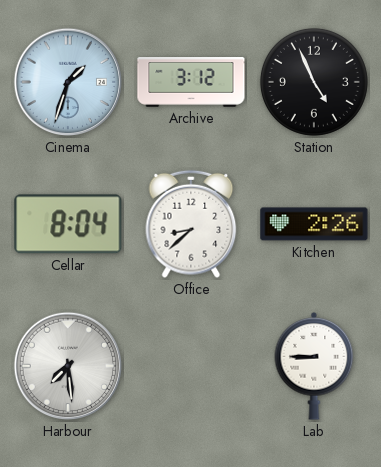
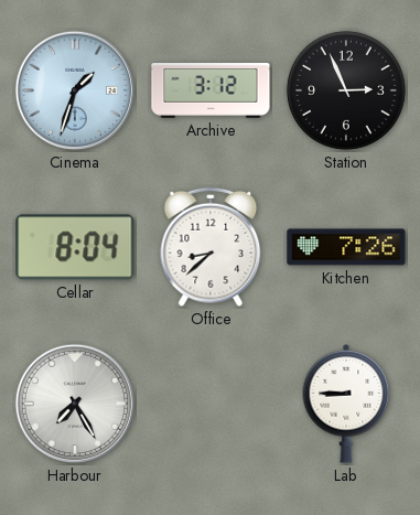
Station: 4:56 -> 2:56 (346, 90)
Kitchen: 2:26 -> 7:26 (346, 247)
Harbour: 7:29 -> 7:25 (75, 404)
